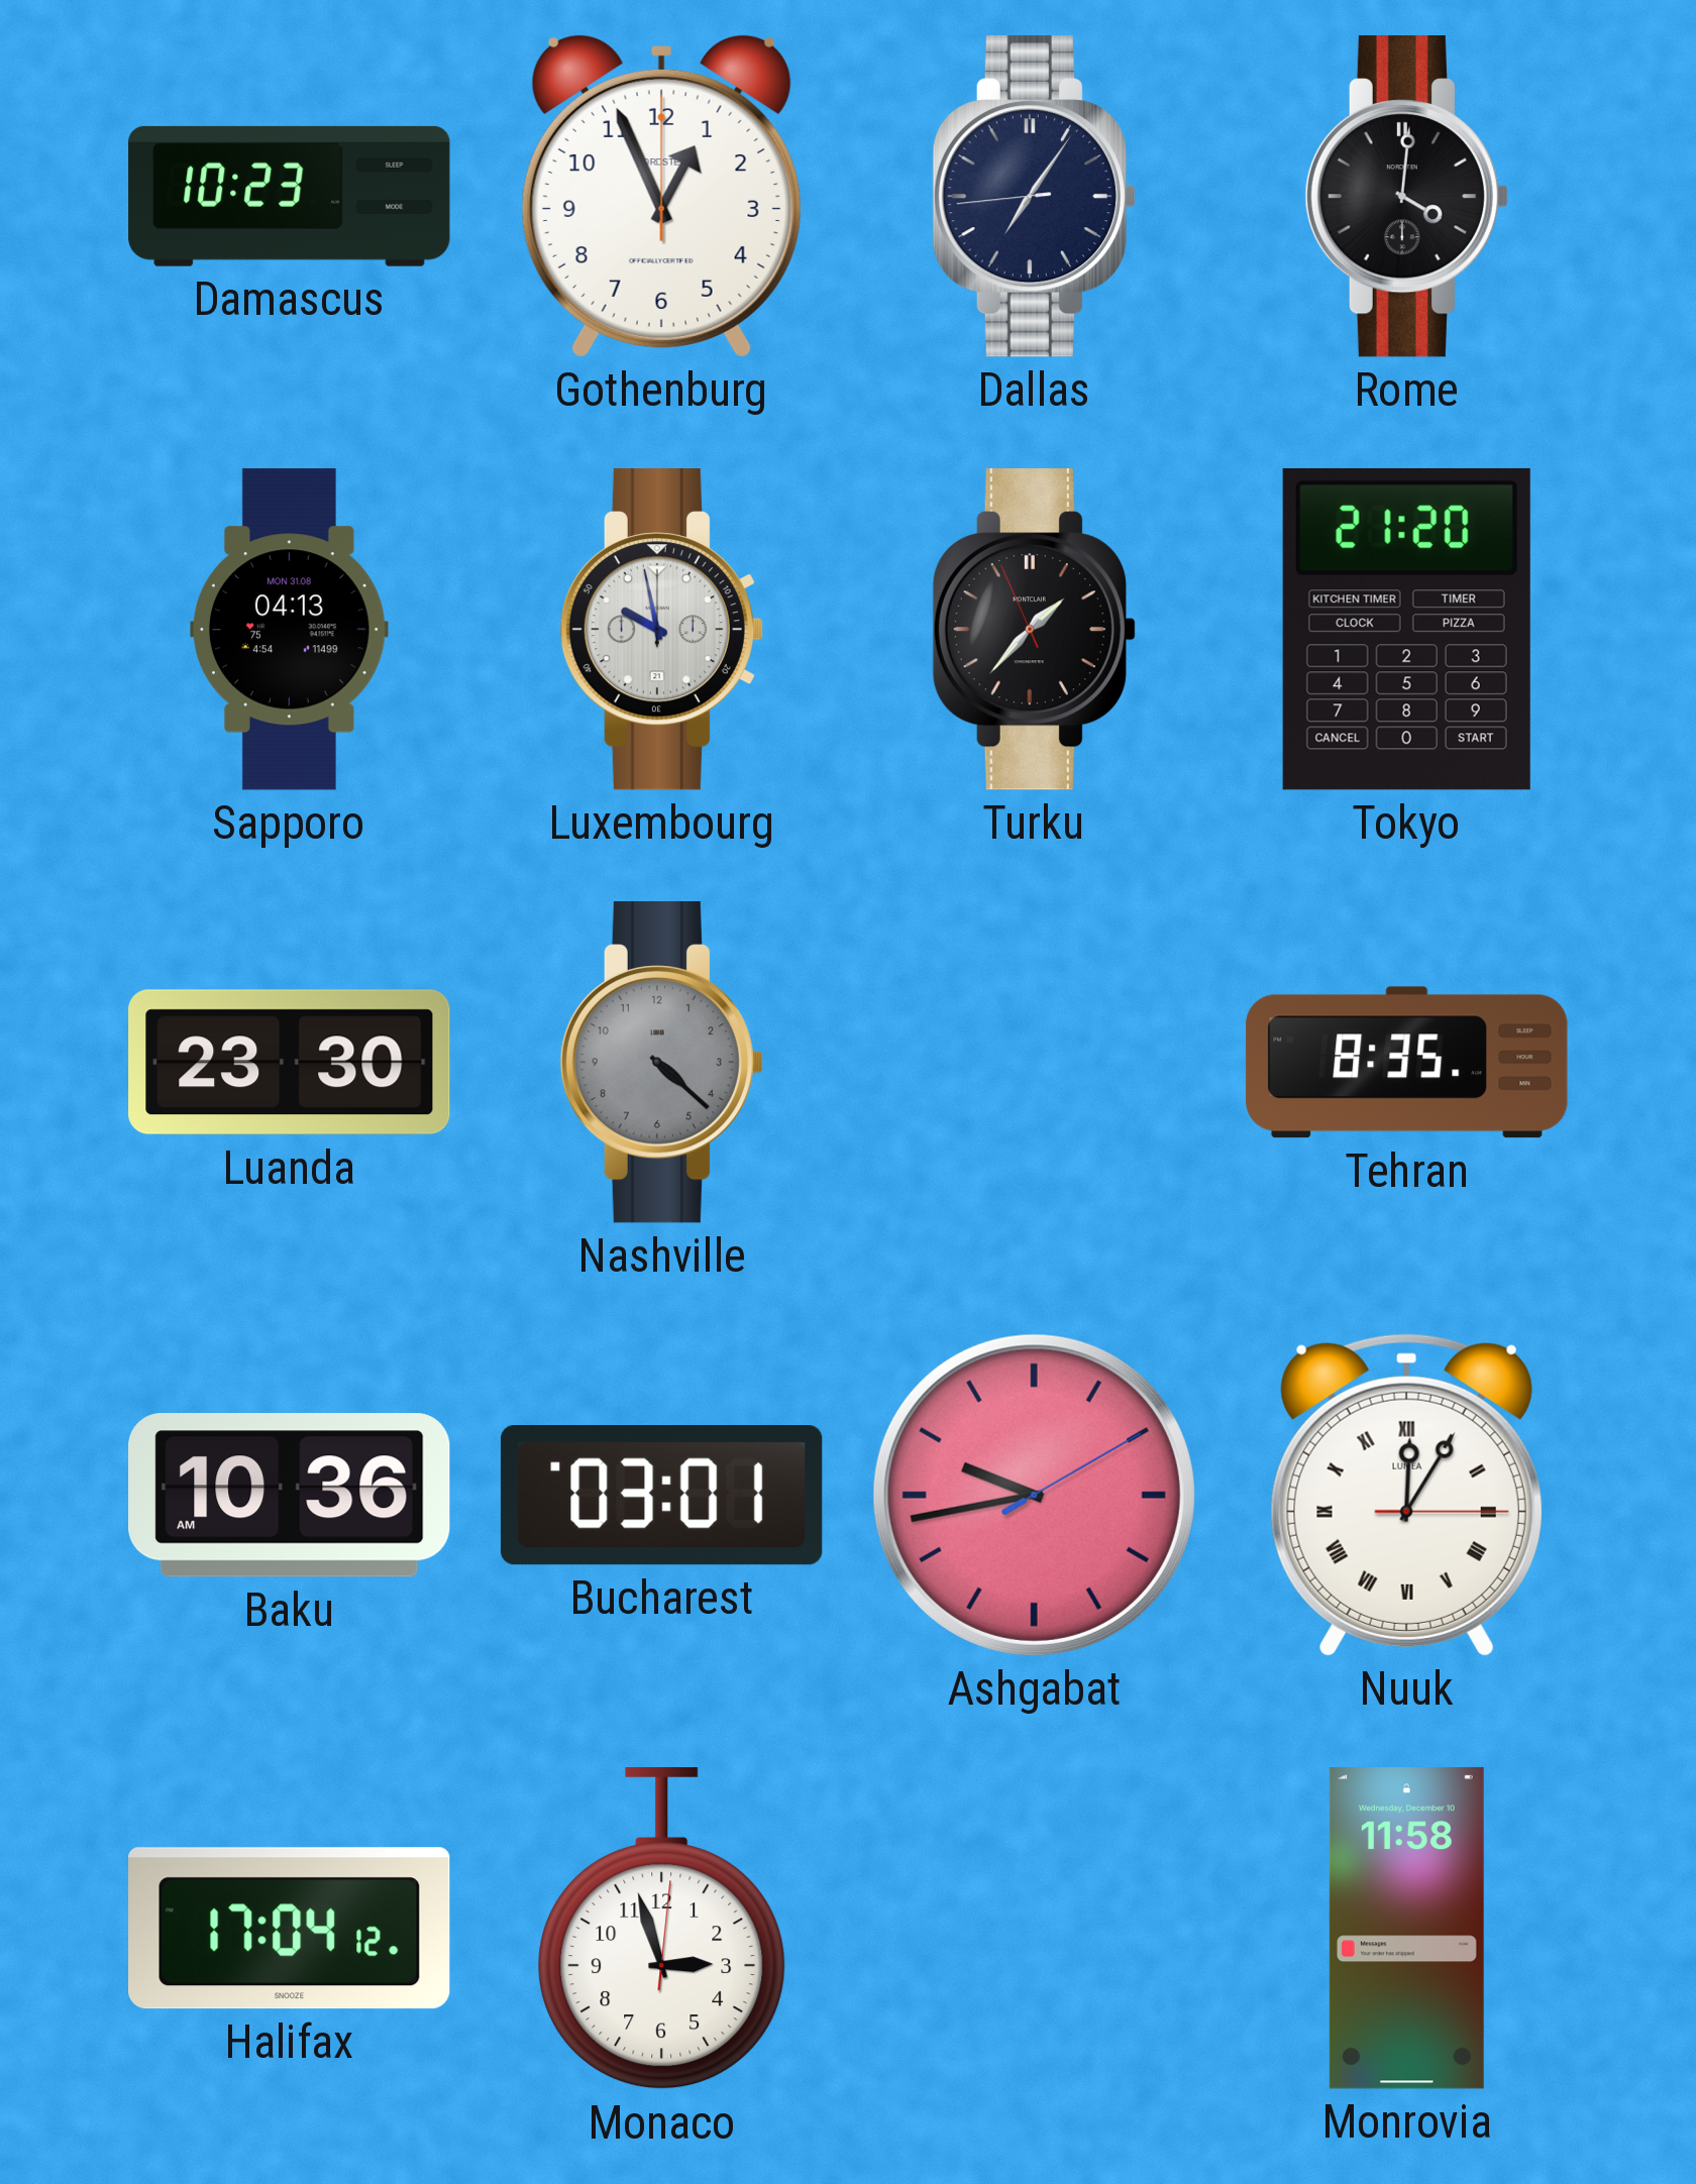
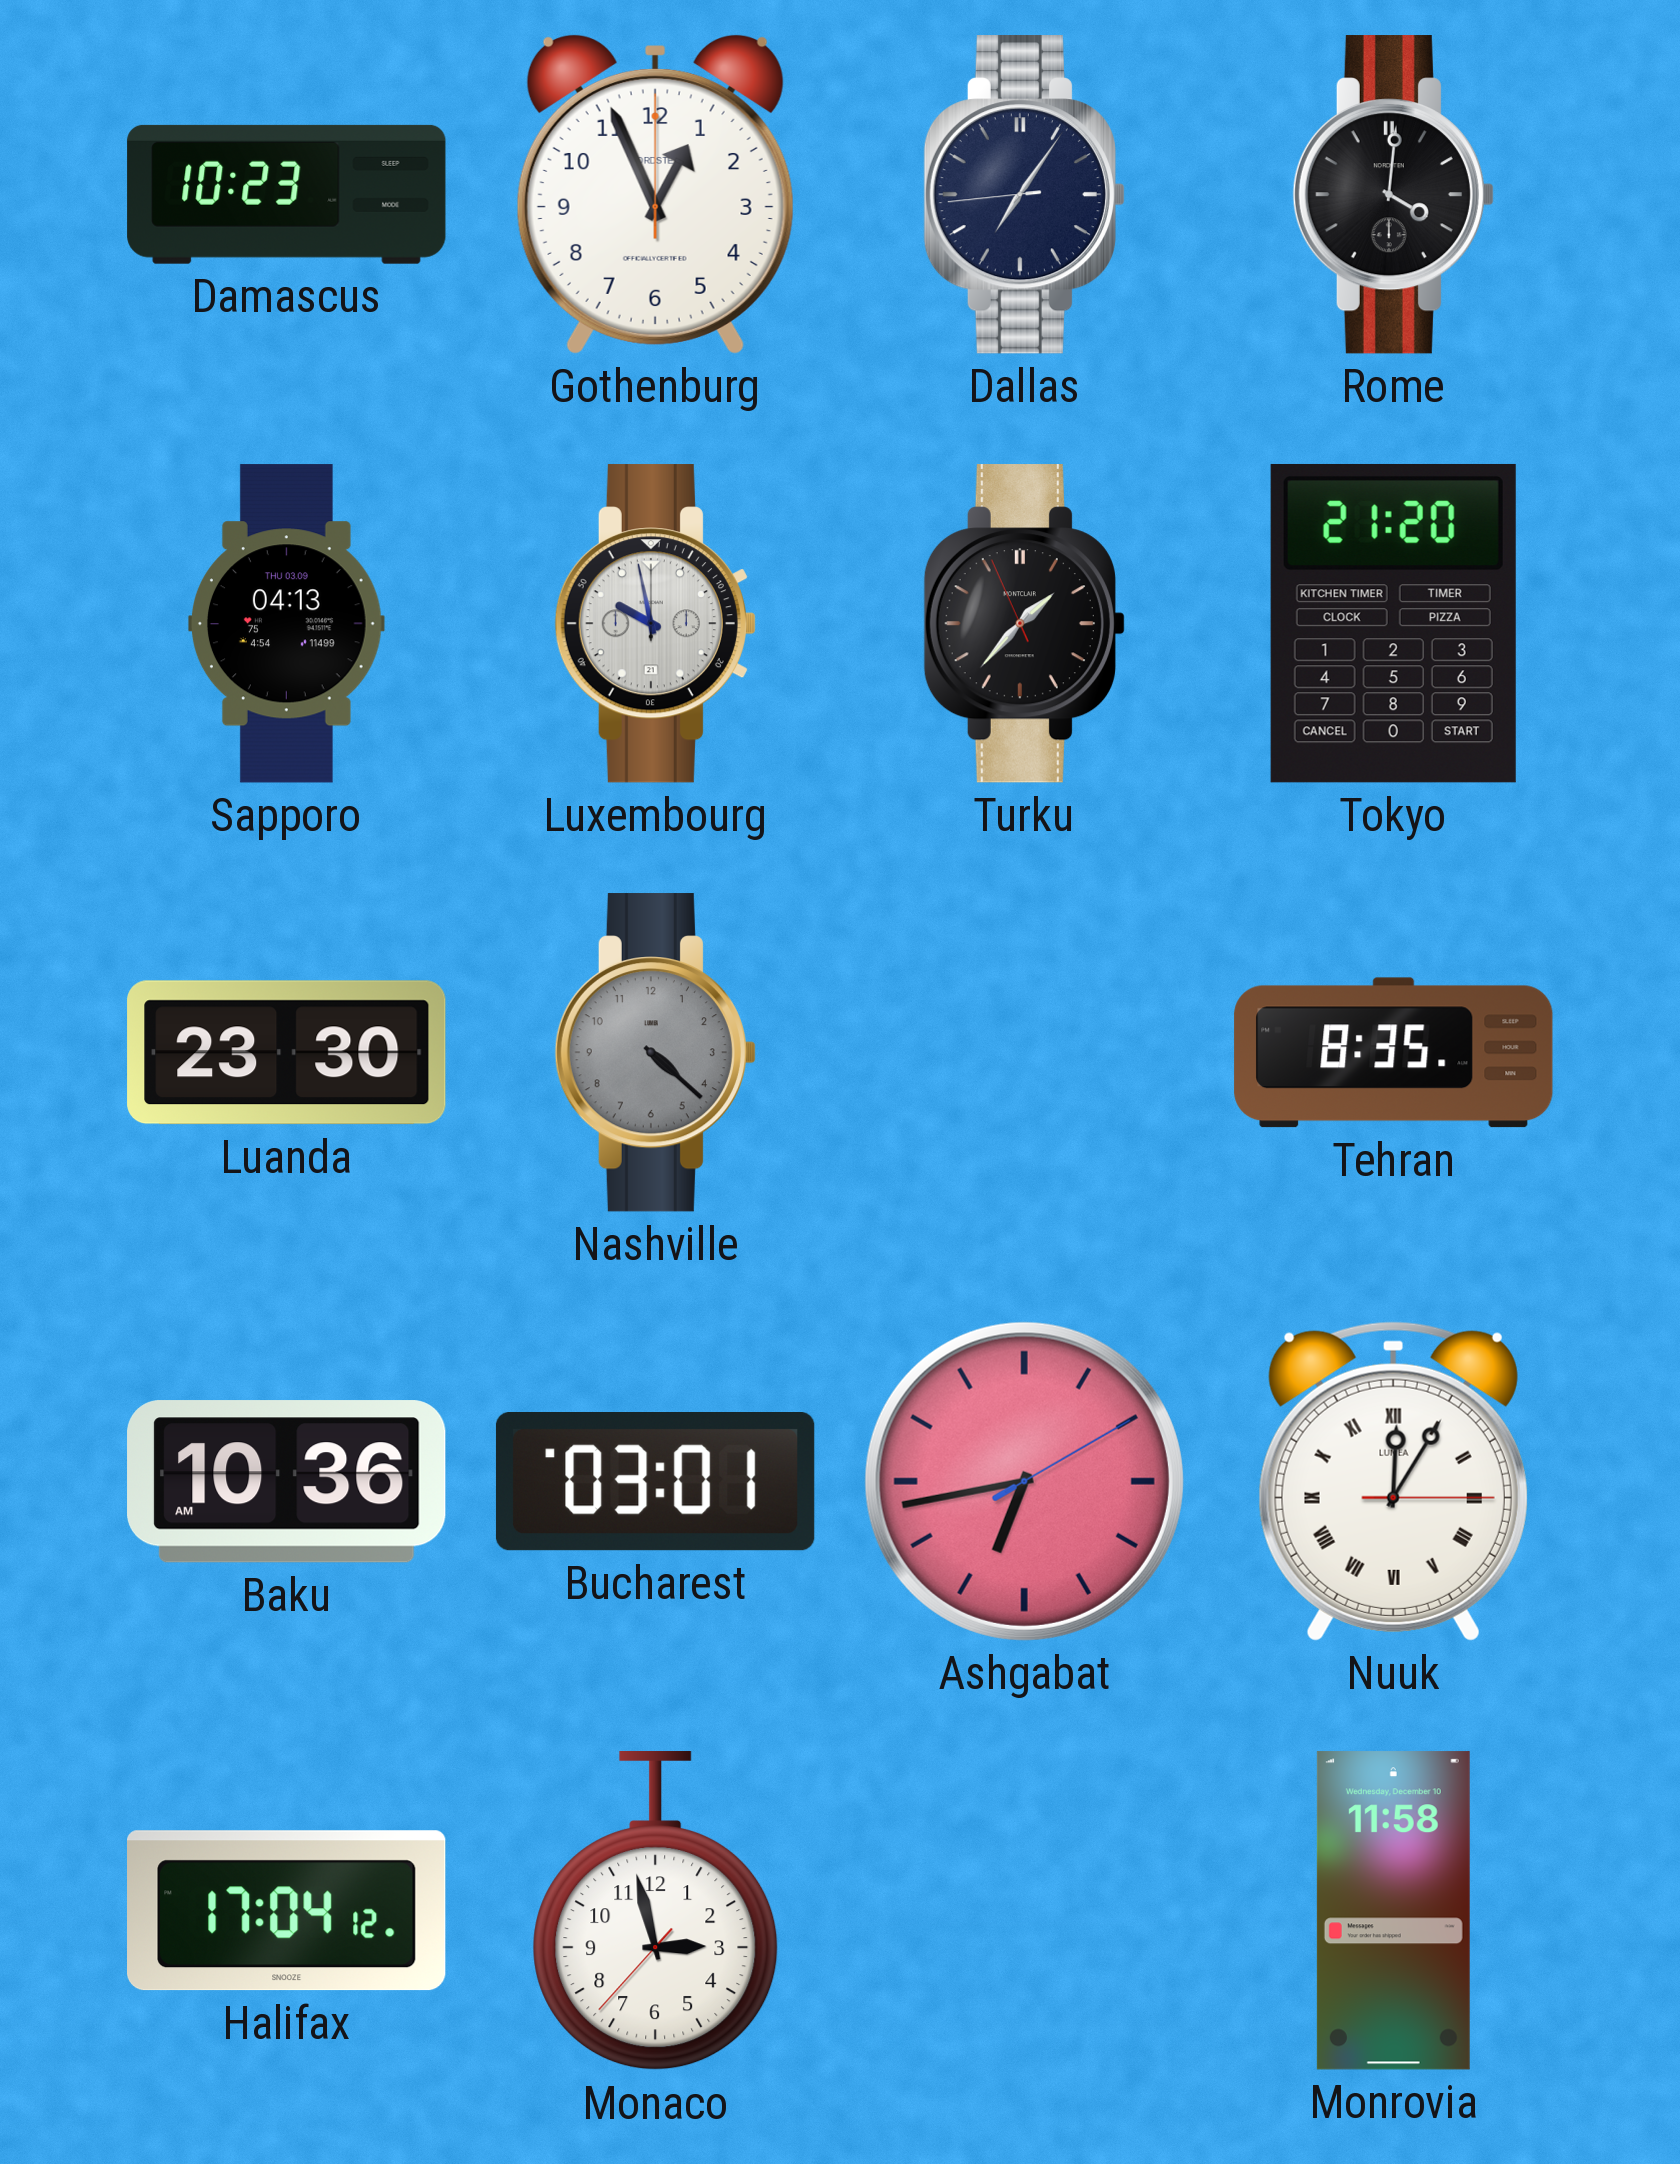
Sapporo date: MON 31.08 -> THU 03.09 (286, 624)
Ashgabat: 9:43 -> 6:43 (1024, 1481)
Monaco: 2:57:01 -> 2:57:37 (656, 1912)
